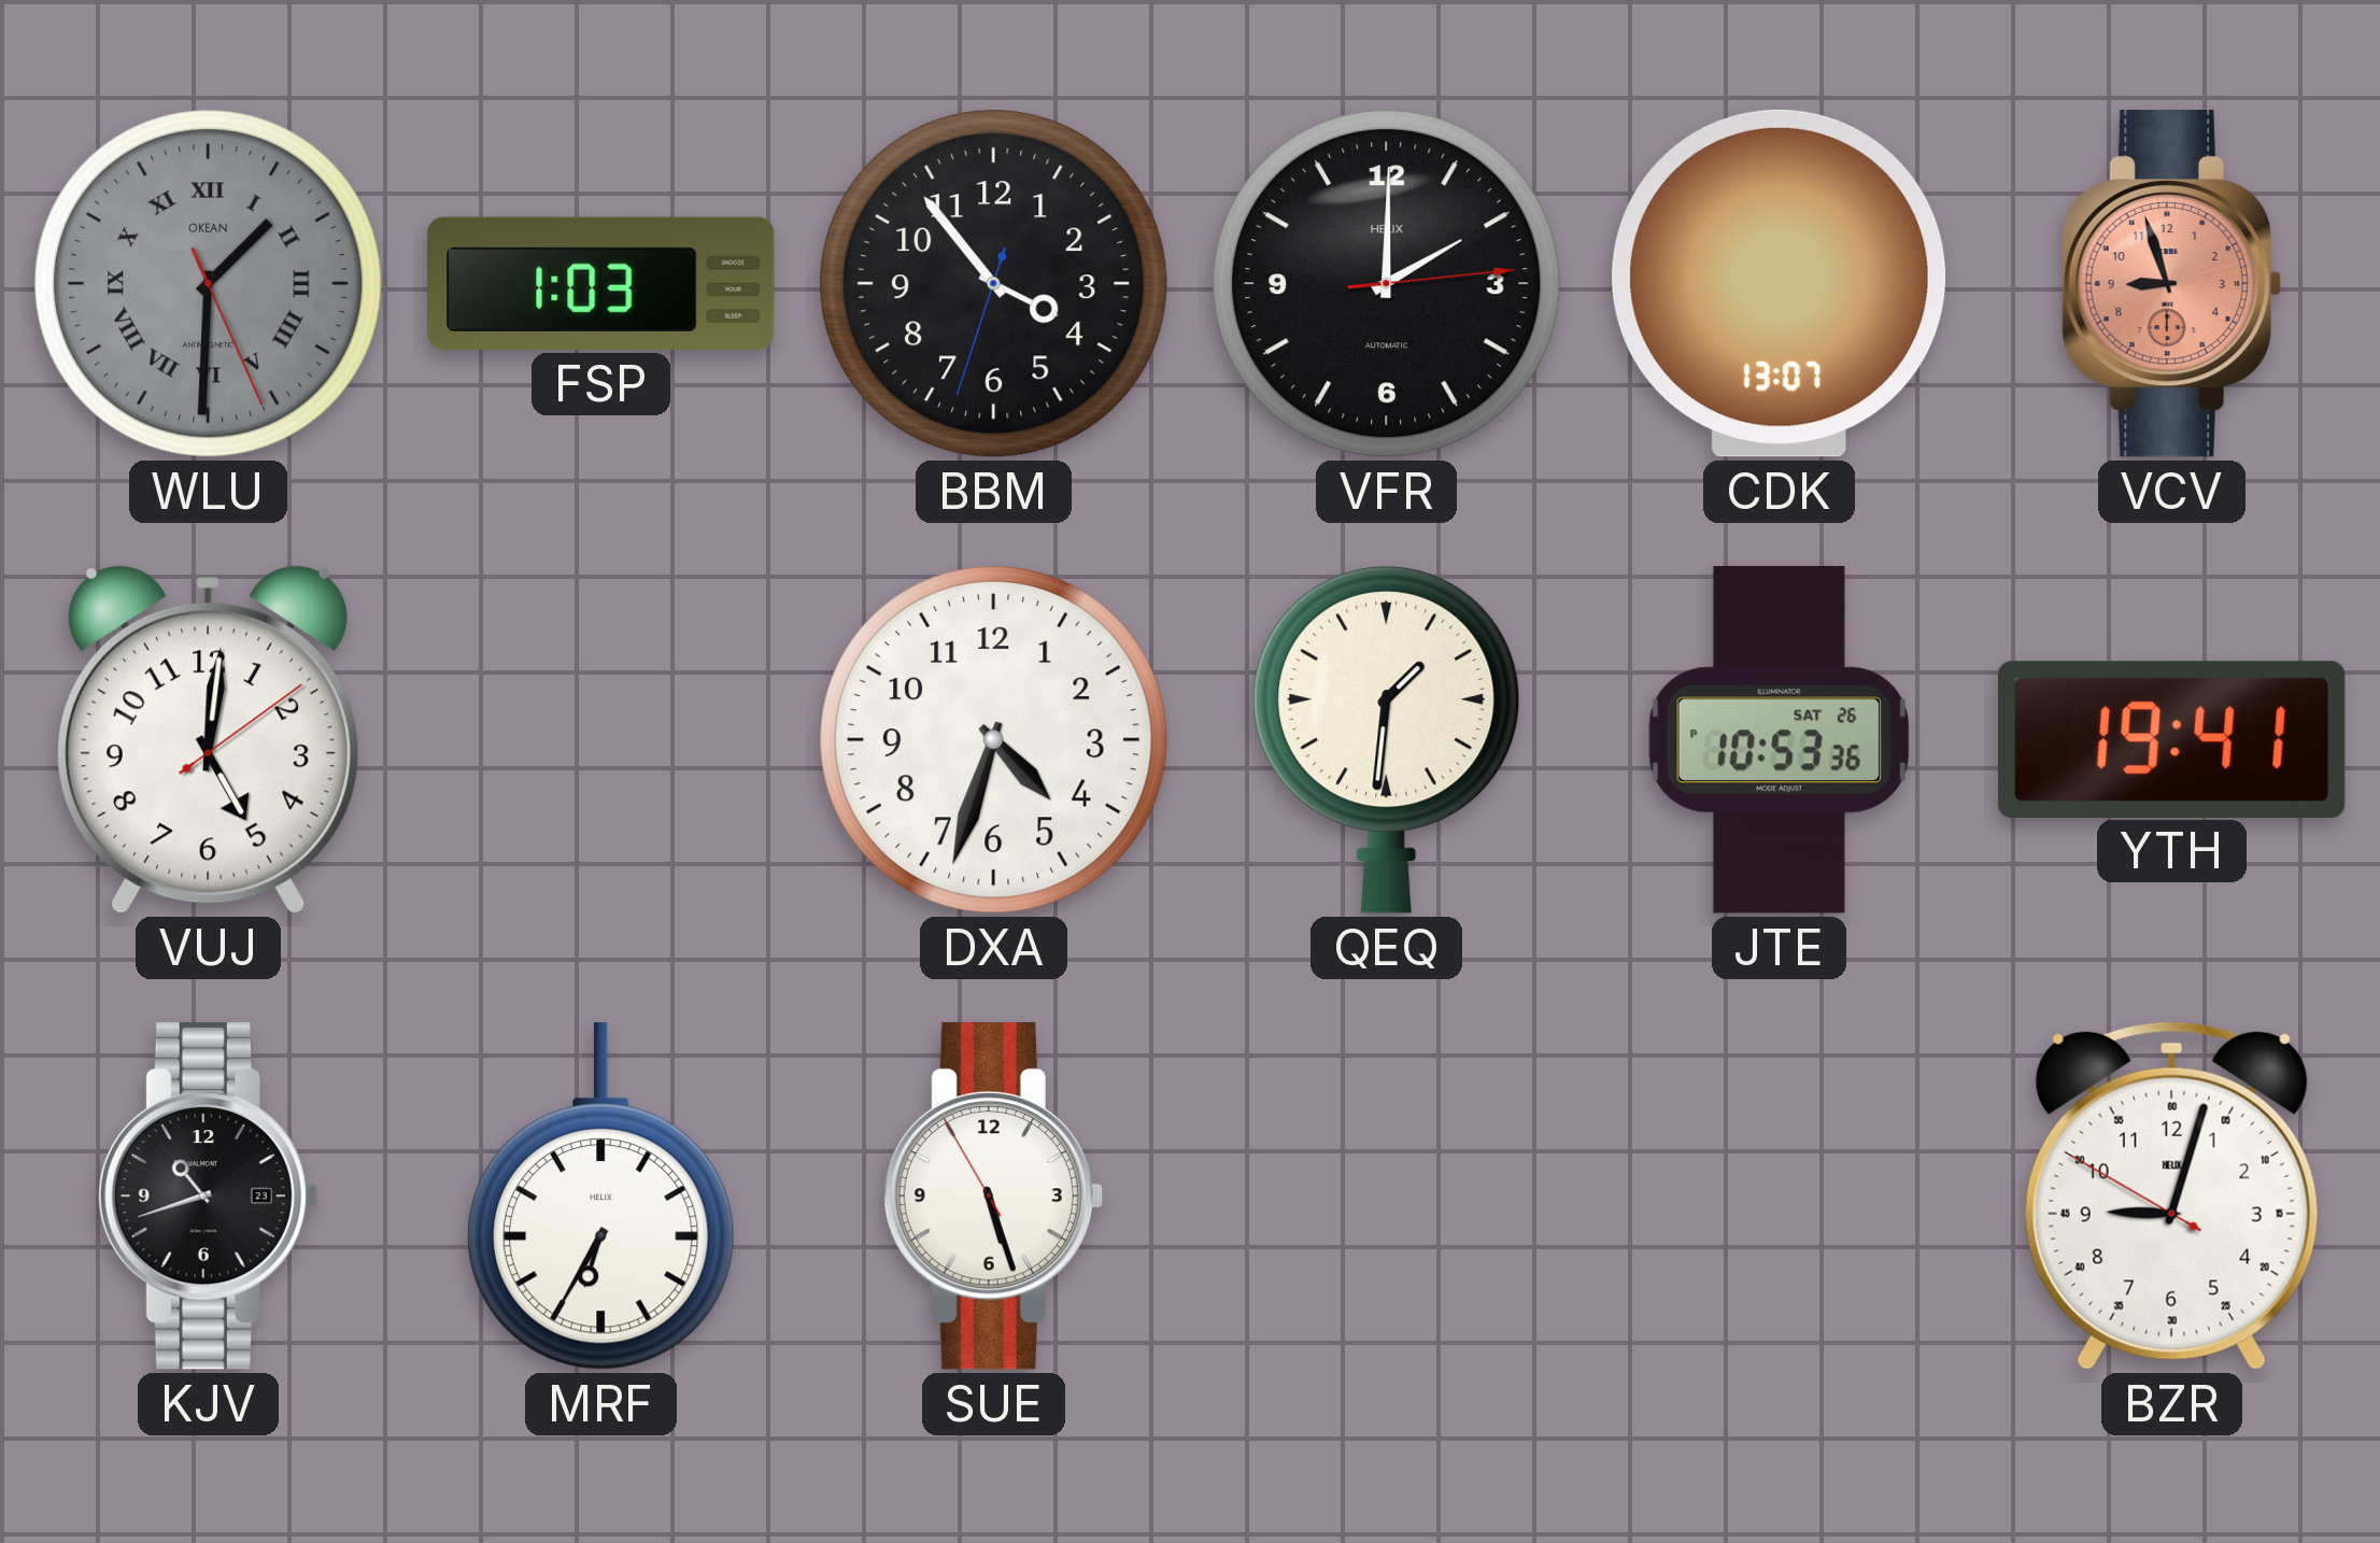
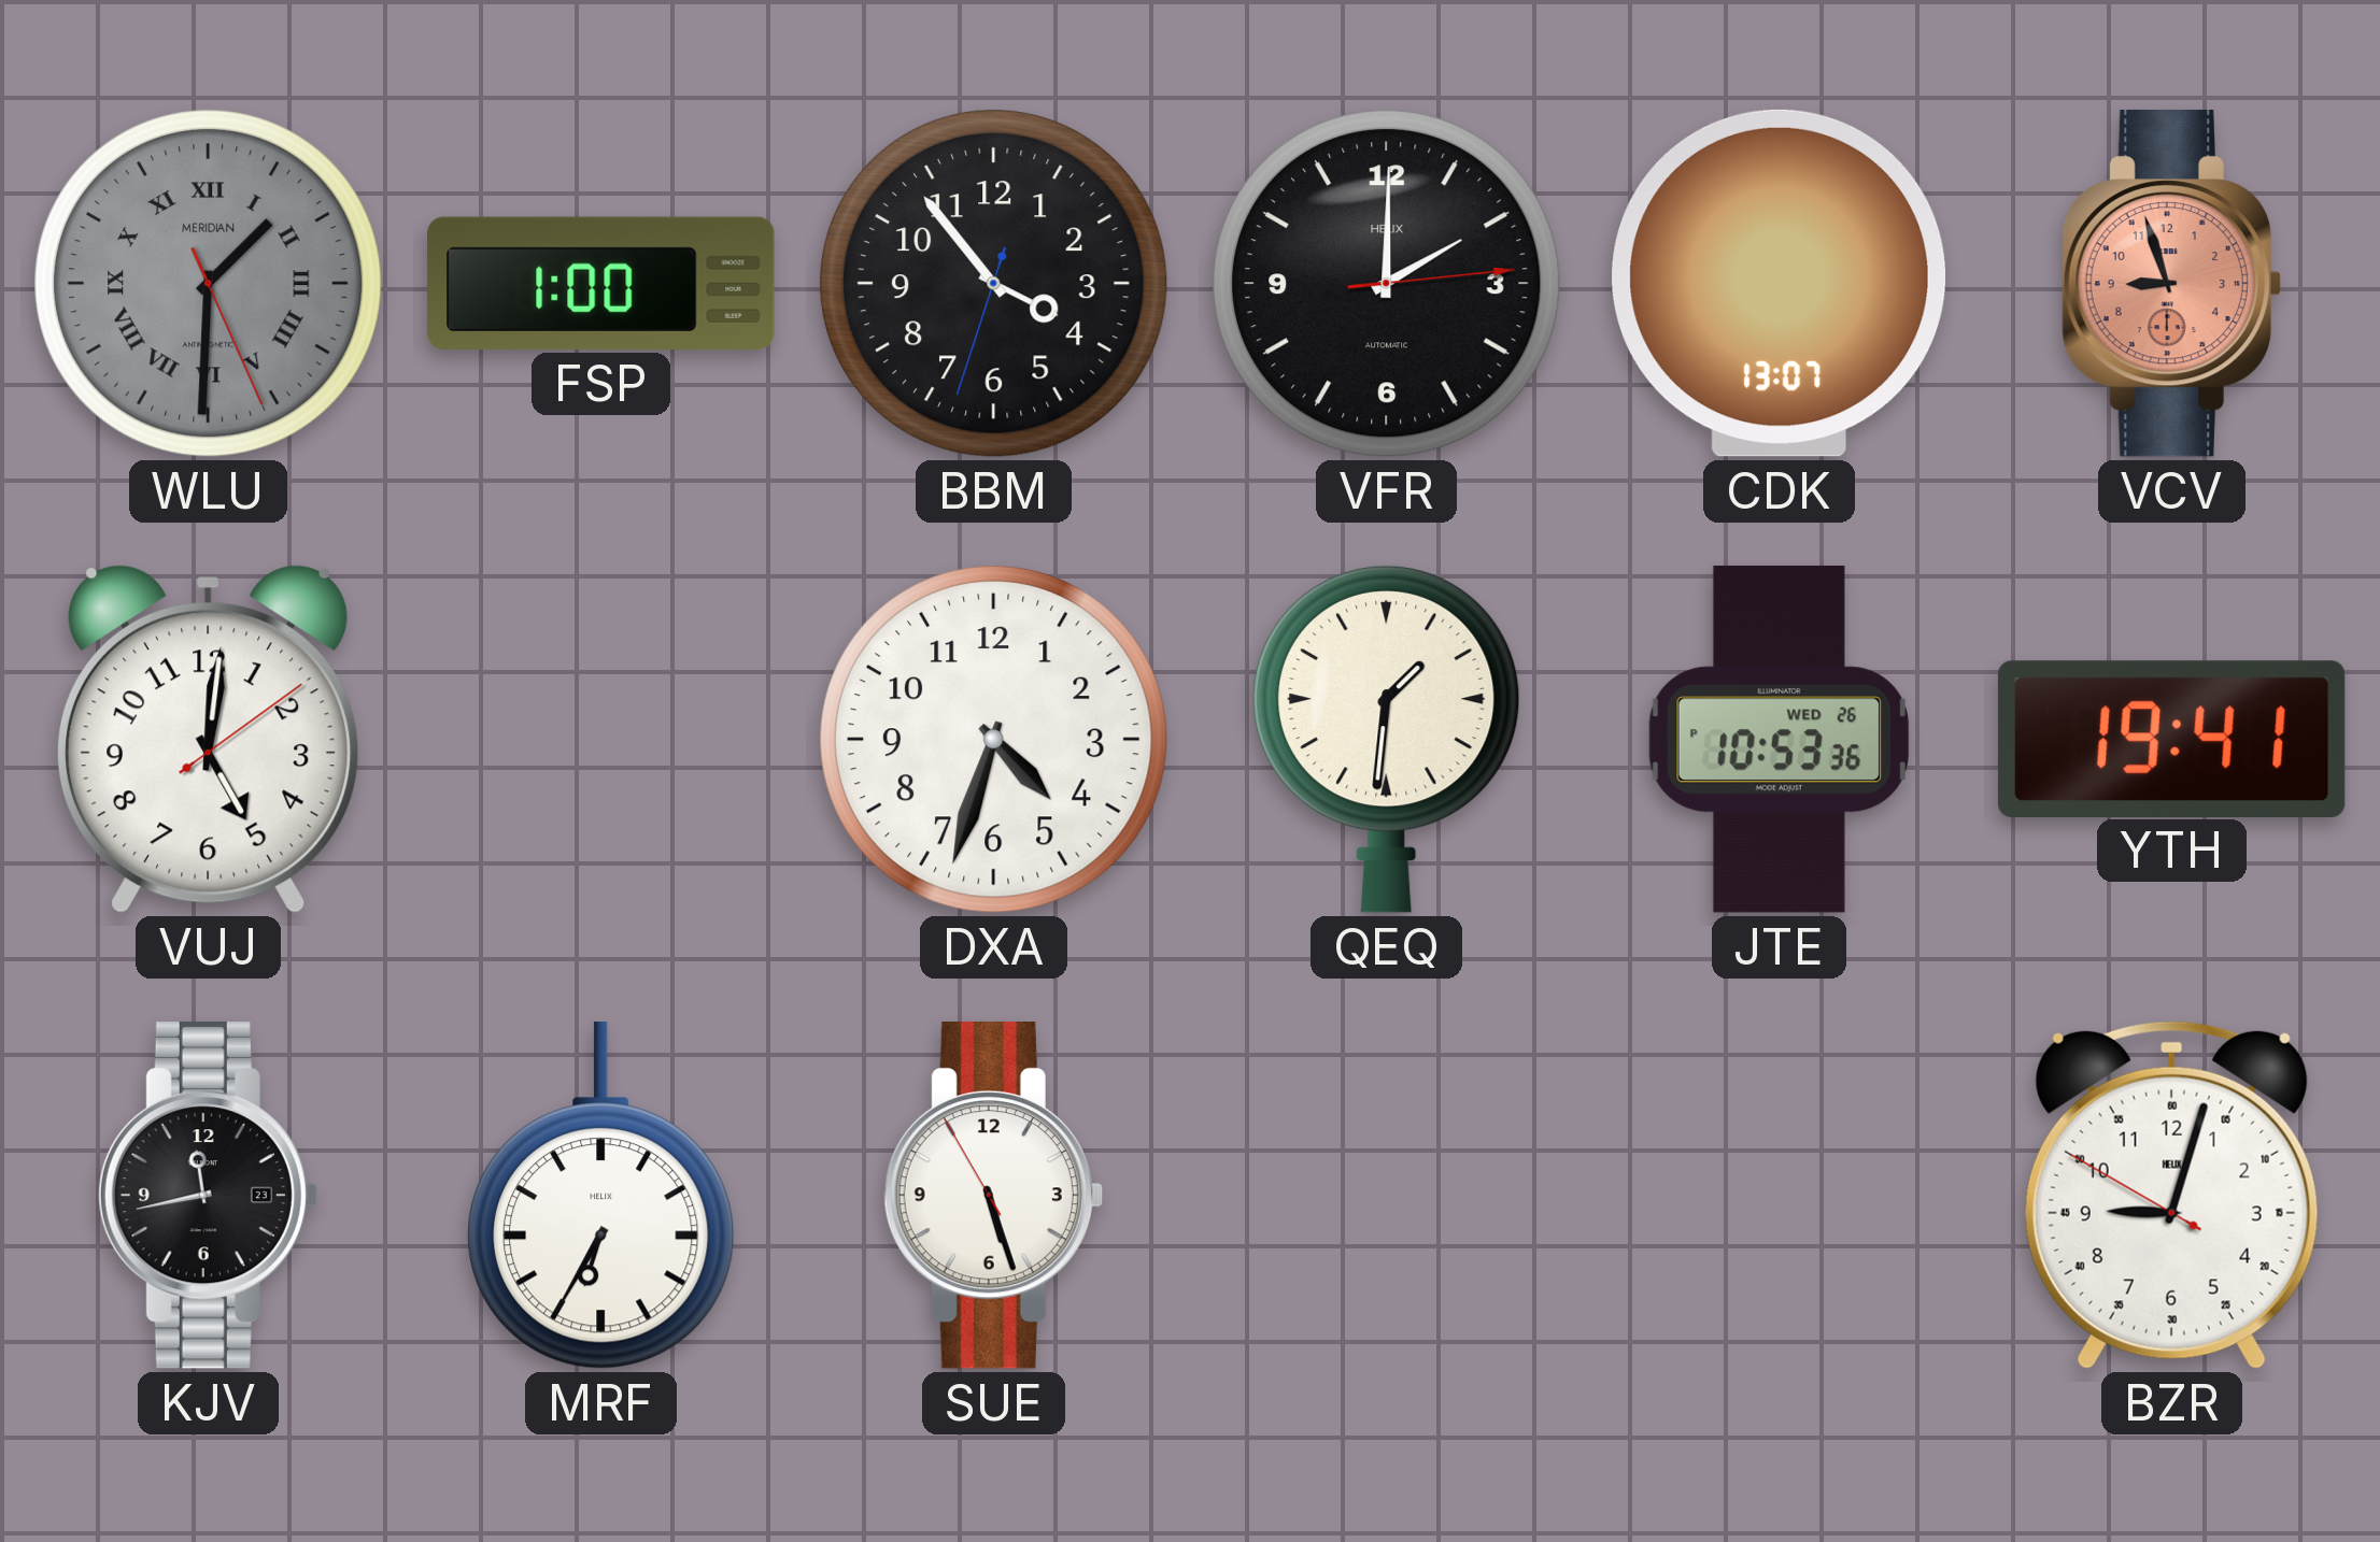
WLU brand: OKEAN -> MERIDIAN (208, 283)
FSP: 1:03 -> 1:00 (601, 283)
JTE date: SAT 26 -> WED 26 (1779, 740)
KJV: 10:42 -> 11:43 (208, 1196)
